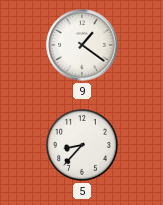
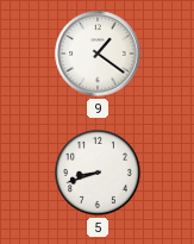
5: 8:37 -> 8:42 (98, 173)
